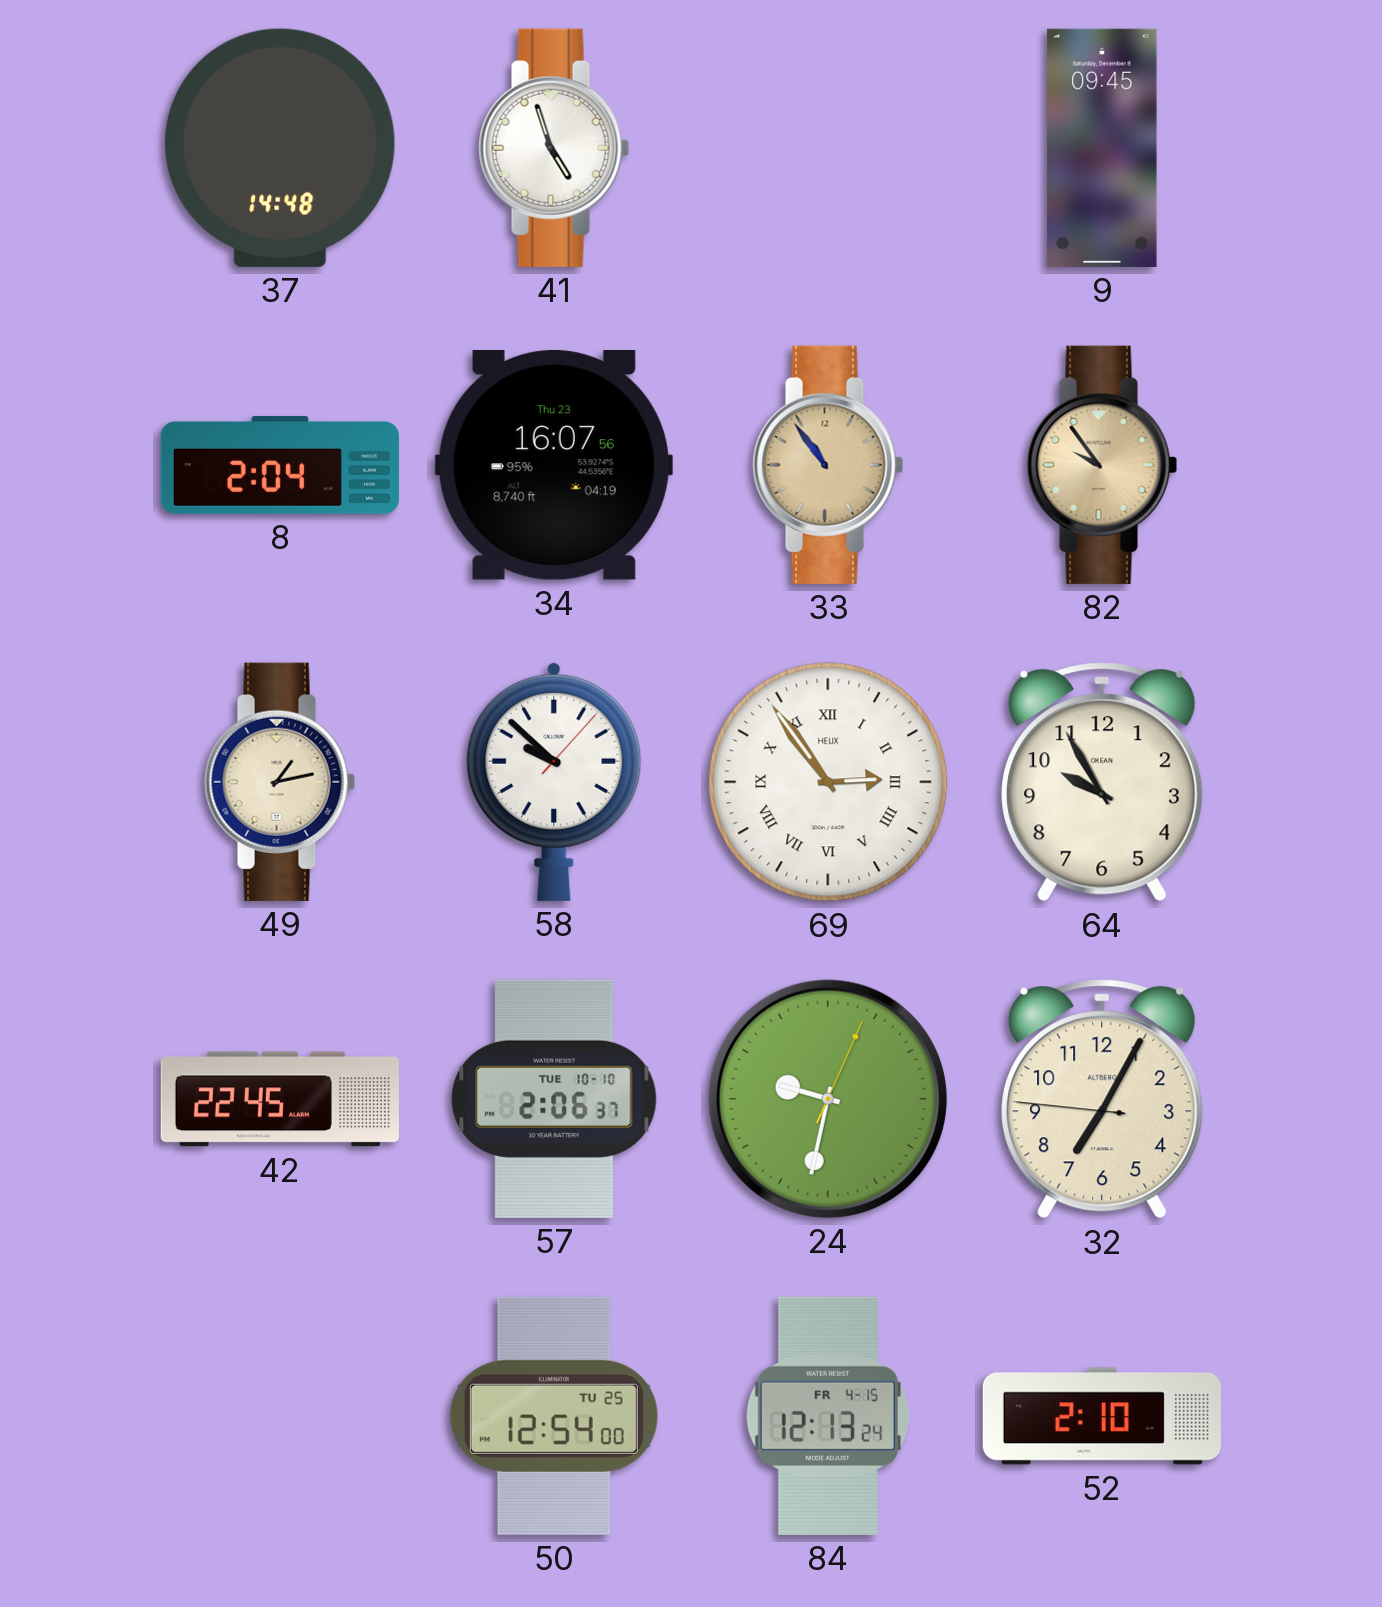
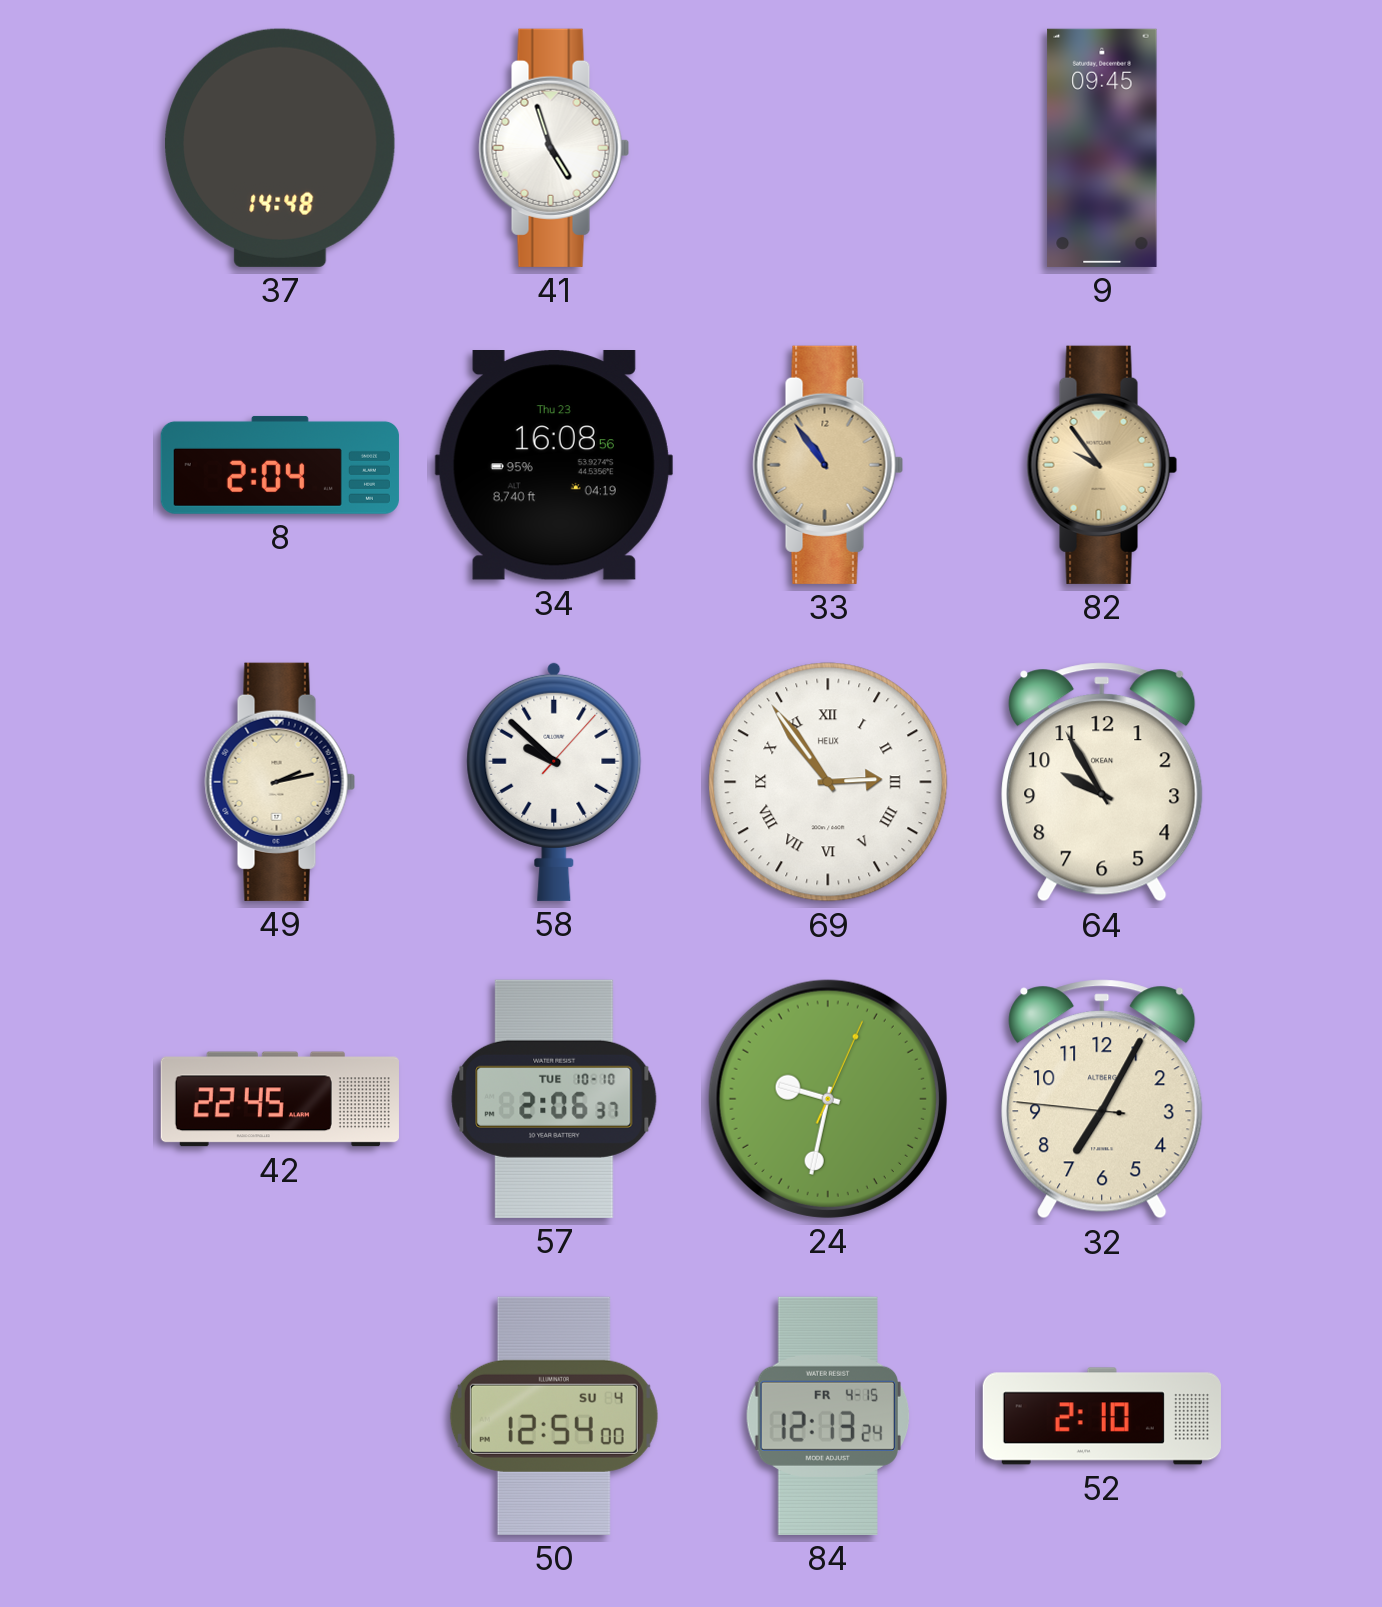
34: 16:07 -> 16:08 (554, 466)
49: 1:13 -> 2:13 (280, 782)
50 date: TU 25 -> SU 4 (554, 1416)
